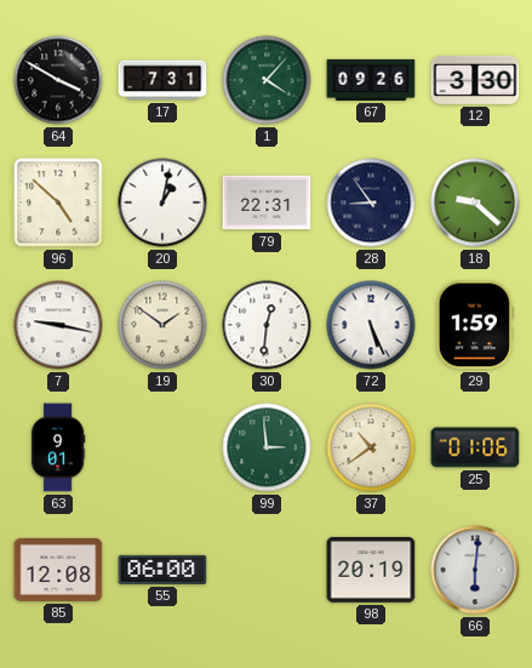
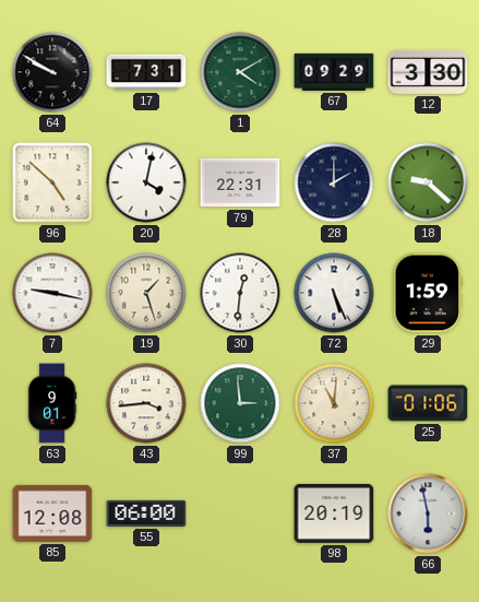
64: 3:50 -> 9:50 (52, 72)
1: 4:07 -> 4:10 (240, 72)
67: 09:26 -> 09:29 (334, 72)
20: 1:02 -> 4:02 (146, 182)
28: 8:54 -> 2:00 (334, 182)
19: 1:51 -> 1:27 (146, 293)
43: none -> 3:44 (146, 403)
37: 10:39 -> 11:01 (334, 403)
66: 6:01 -> 5:58 (428, 514)
